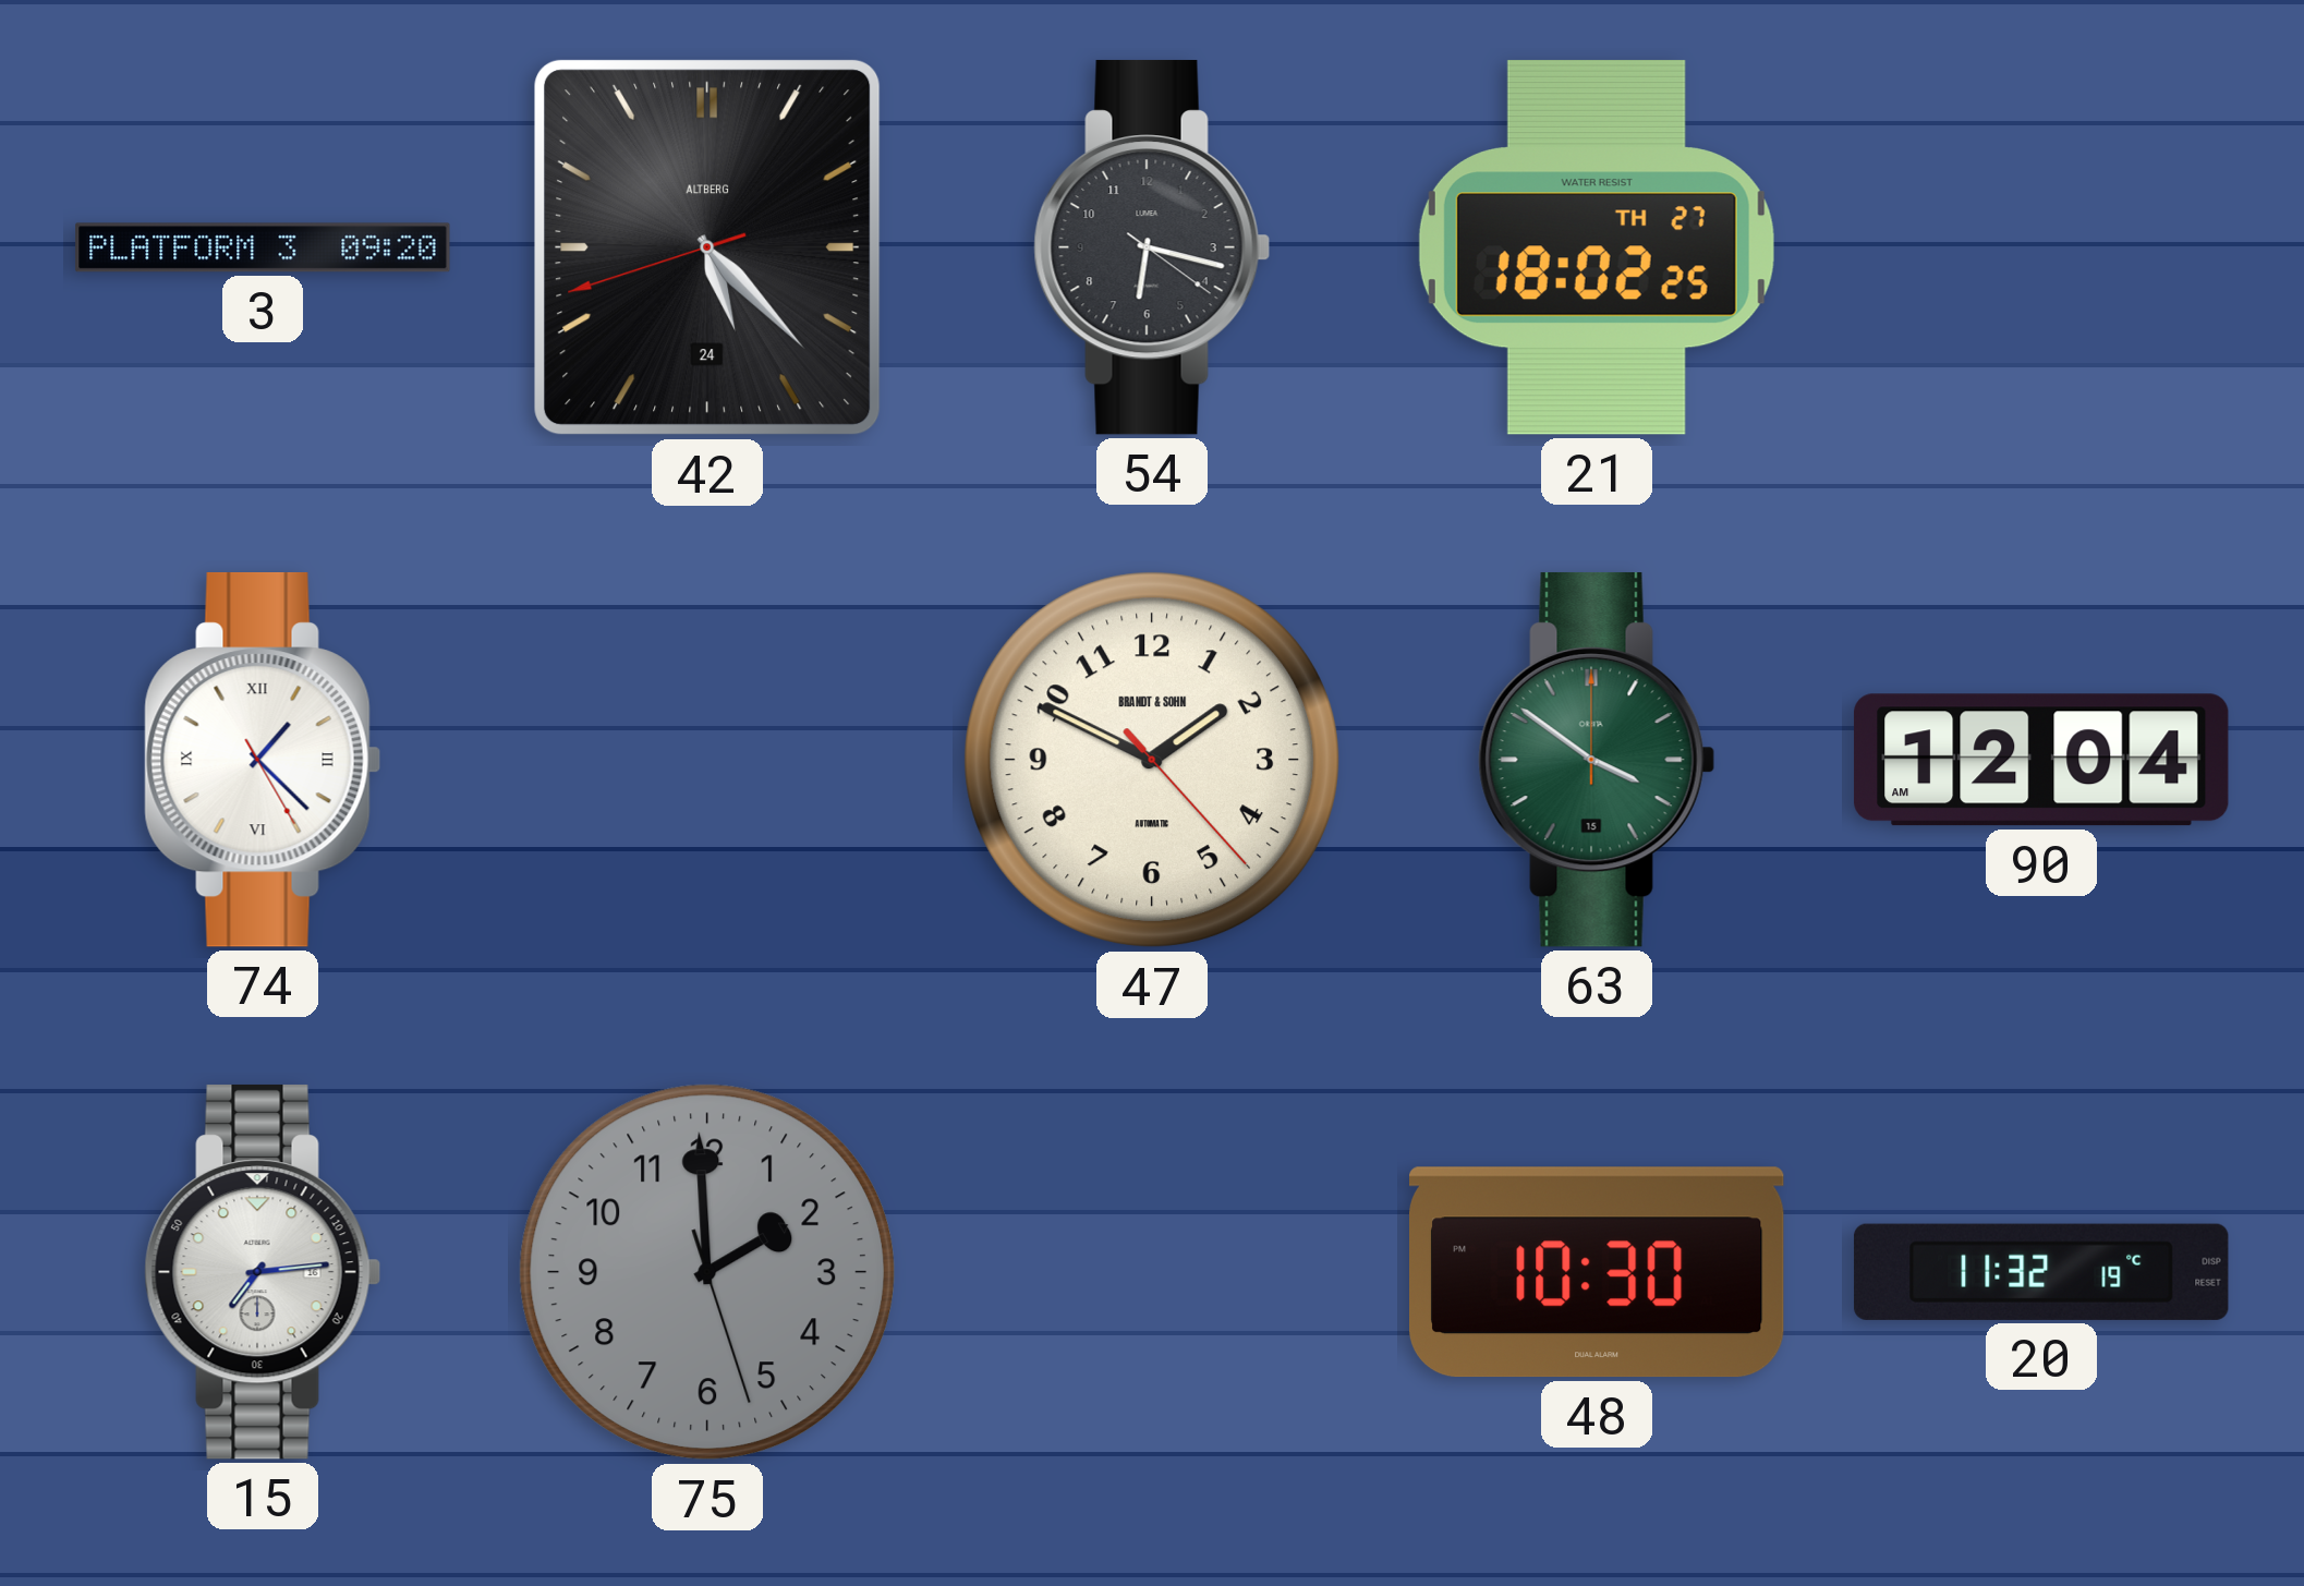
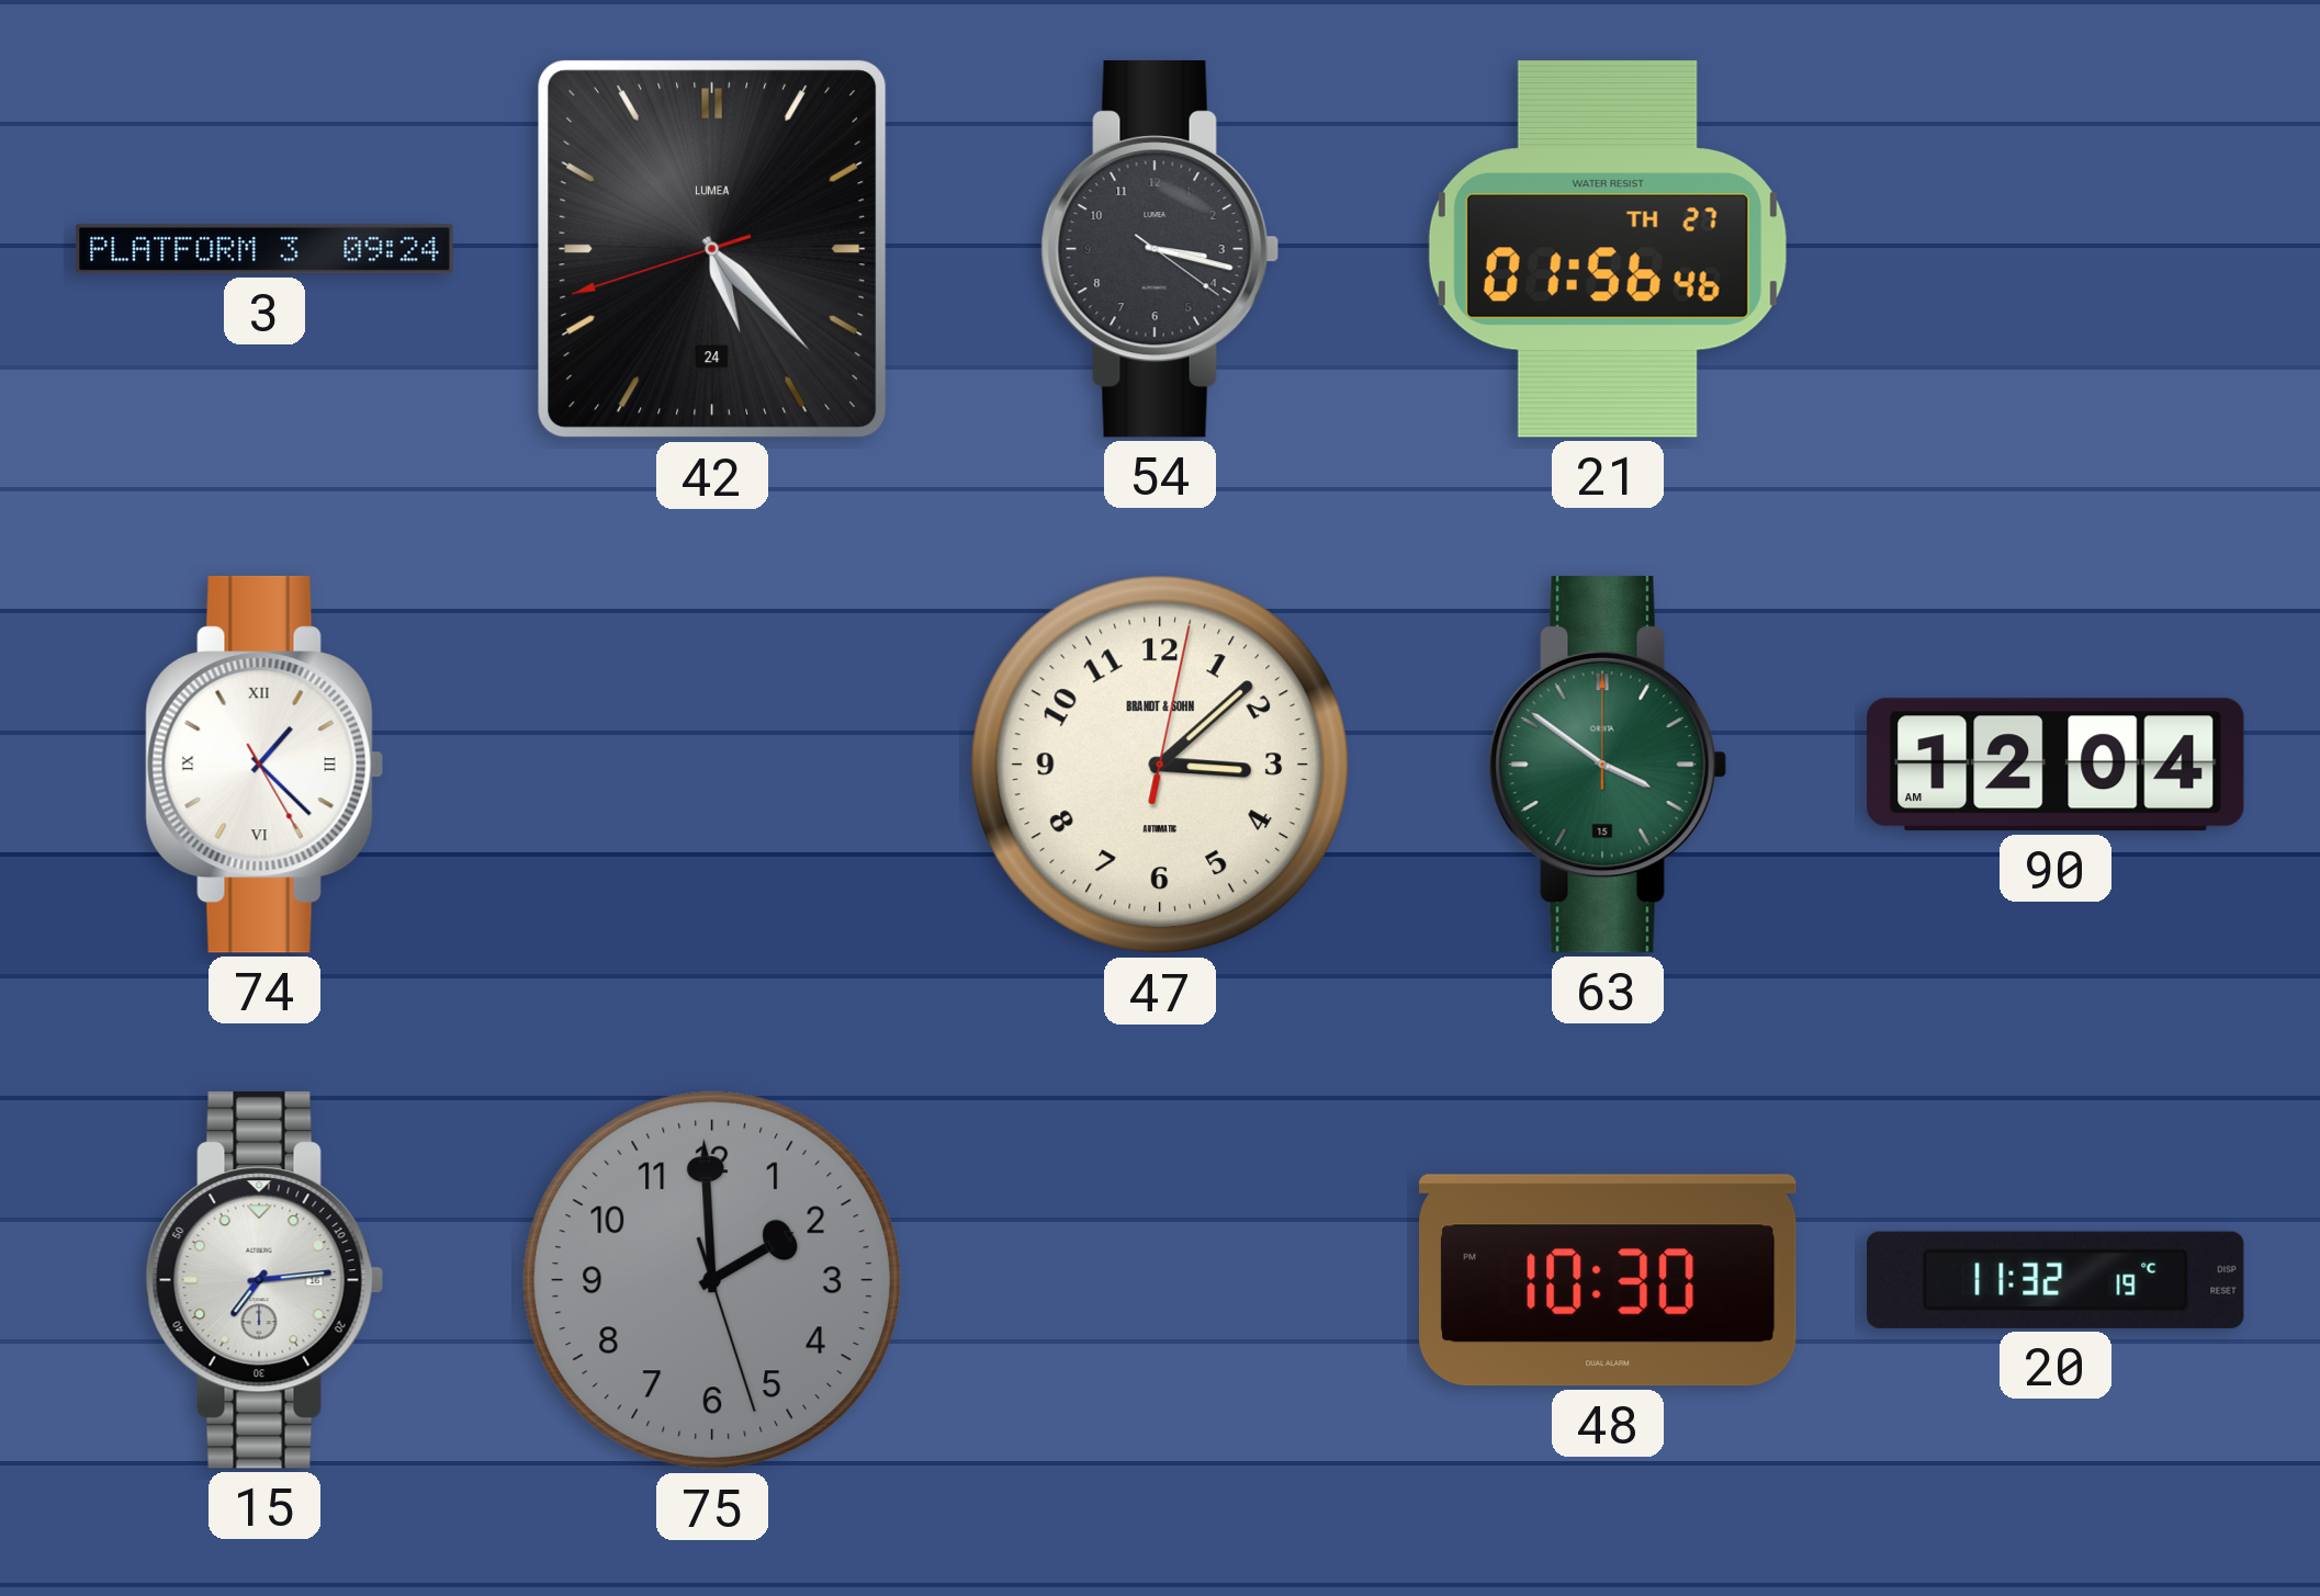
3: 09:20 -> 09:24 (264, 249)
42 brand: ALTBERG -> LUMEA (713, 250)
54: 6:17 -> 3:17 (1160, 249)
21: 18:02 -> 01:56 (1608, 249)
47: 1:49 -> 3:08 (1160, 765)
